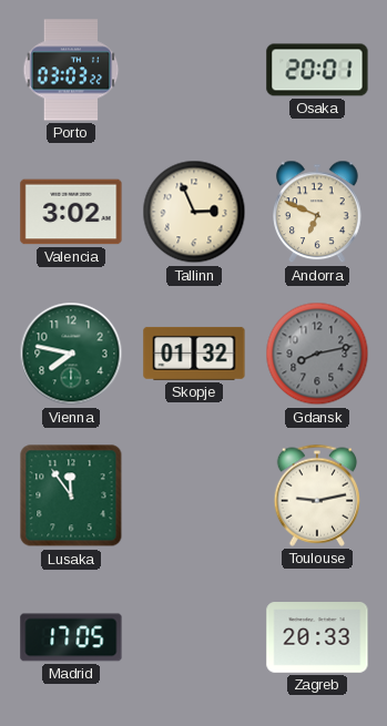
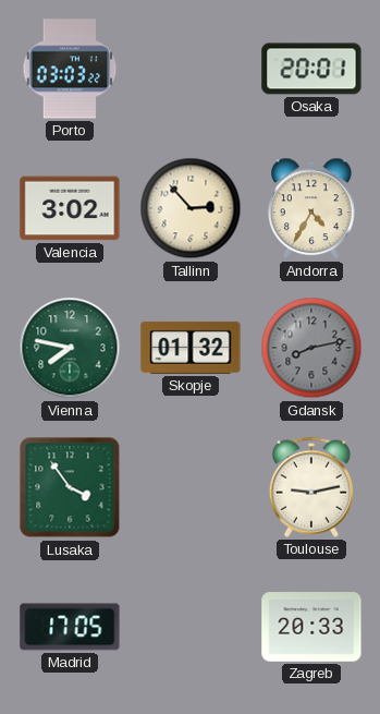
Tallinn: 2:56 -> 2:53 (191, 208)
Andorra: 6:49 -> 4:35 (312, 208)
Lusaka: 11:54 -> 3:54 (70, 487)
